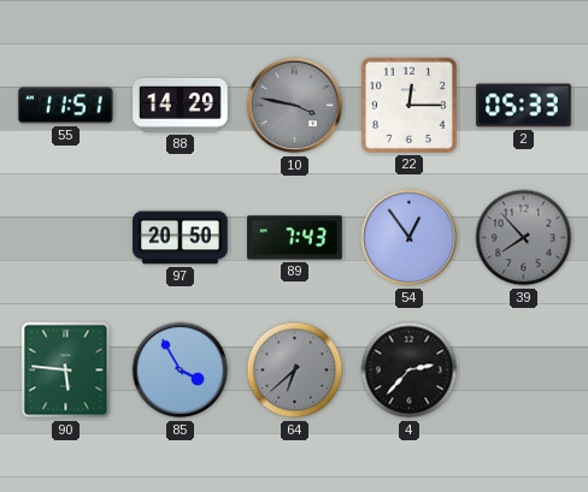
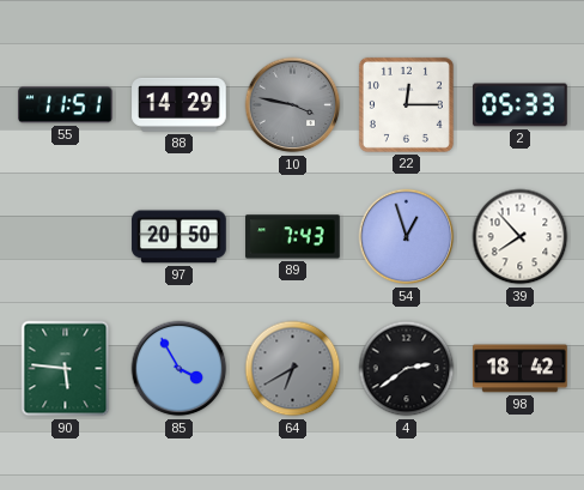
54: 12:54 -> 12:57 (407, 237)
39 dial: grey -> white (521, 237)
64: 6:38 -> 6:40 (293, 369)
4: 2:37 -> 2:39 (407, 369)
98: none -> 18:42 (521, 369)
